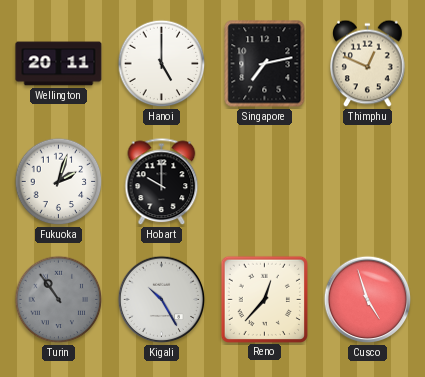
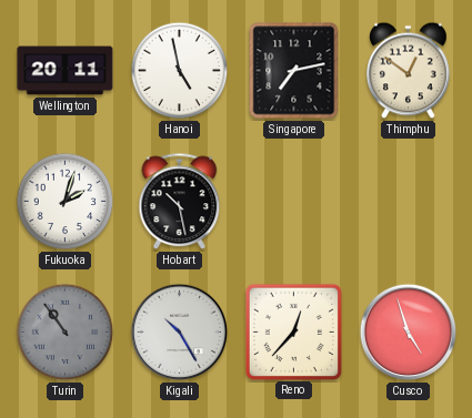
Hanoi: 5:00 -> 4:58 (180, 71)
Thimphu: 12:49 -> 12:51 (409, 71)
Hobart: 10:00 -> 10:28 (180, 202)
